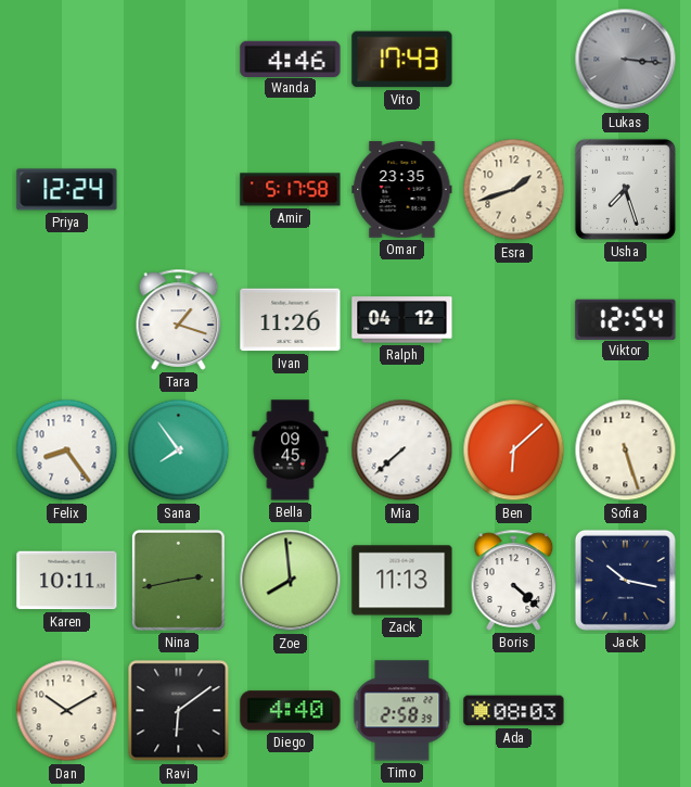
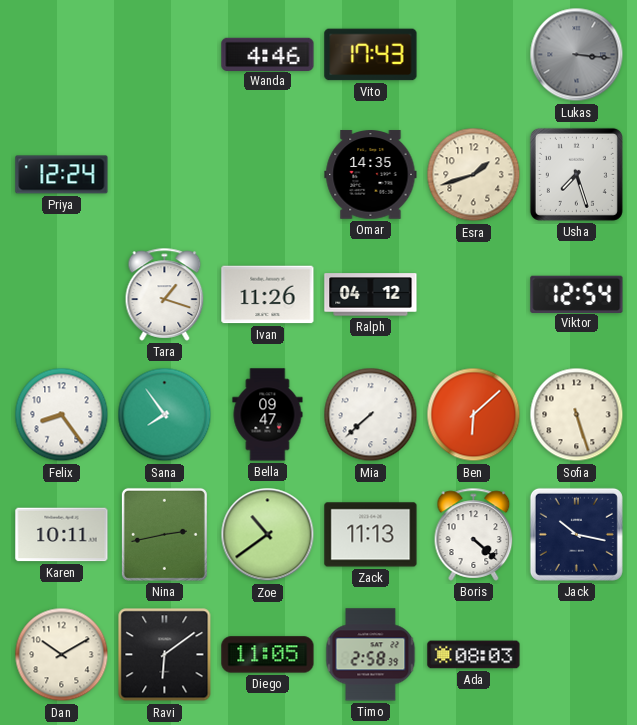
Amir: 5:17 -> none (291, 190)
Omar: 23:35 -> 14:35 (371, 175)
Bella: 09:45 -> 09:47 (268, 415)
Zoe: 7:59 -> 10:39 (268, 535)
Diego: 4:40 -> 11:05 (268, 655)
